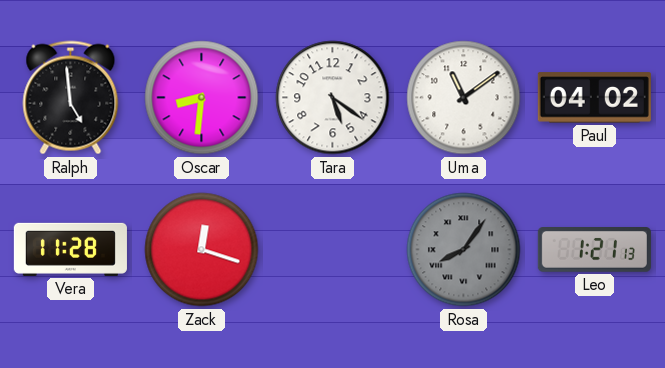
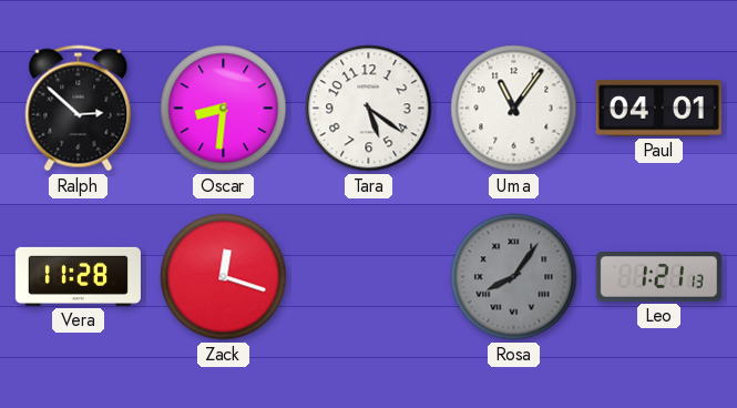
Ralph: 4:59 -> 2:52 (79, 109)
Uma: 11:09 -> 11:06 (514, 109)
Paul: 04:02 -> 04:01 (658, 109)
